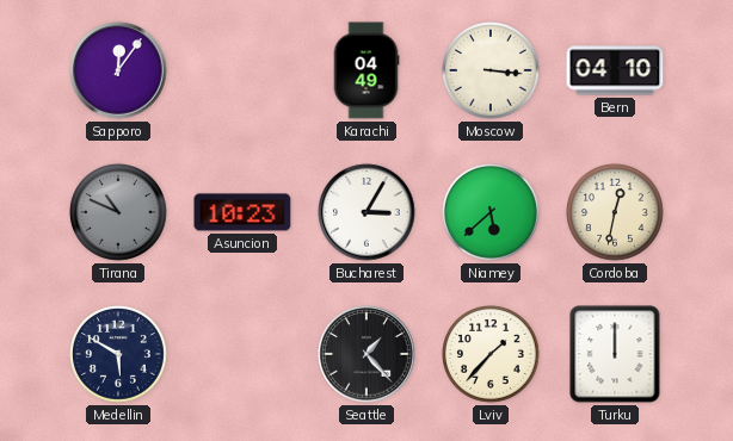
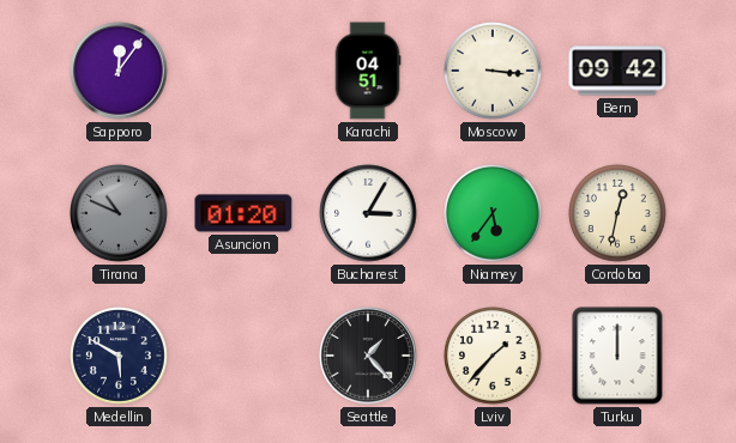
Karachi: 04:49 -> 04:51 (368, 71)
Bern: 04:10 -> 09:42 (617, 71)
Asuncion: 10:23 -> 01:20 (243, 213)
Niamey: 5:38 -> 5:36 (494, 214)
